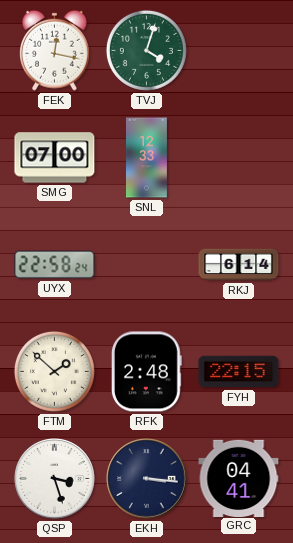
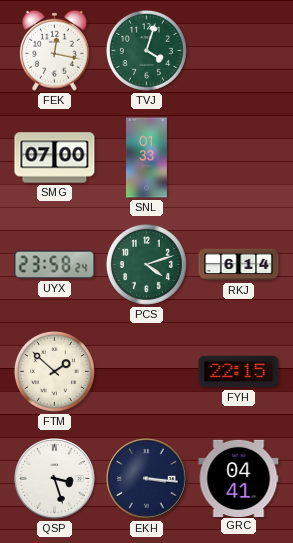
SNL: 12:33 -> 01:33 (147, 158)
UYX: 22:58 -> 23:58 (55, 265)
PCS: none -> 4:12 (146, 264)
RFK: 2:48 -> none (146, 372)
